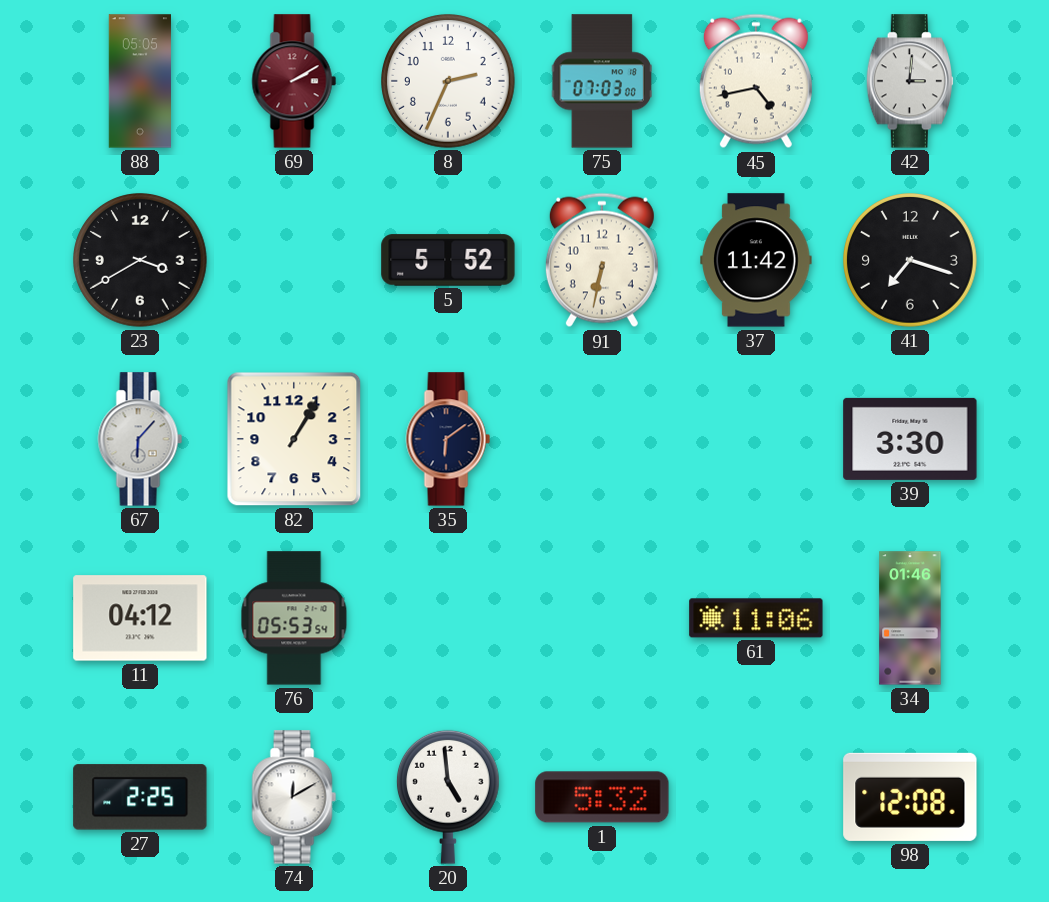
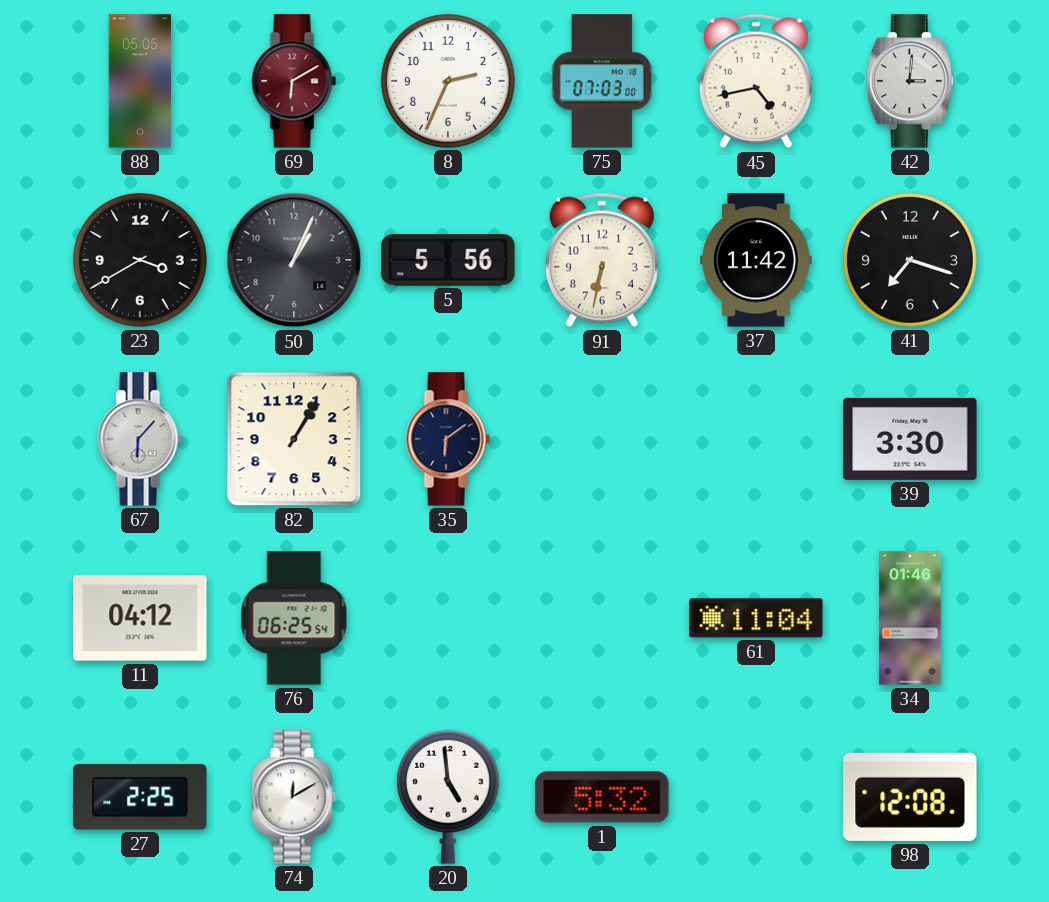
69: 2:10 -> 6:10 (294, 81)
50: none -> 1:04 (294, 260)
5: 5:52 -> 5:56 (448, 260)
76: 05:53 -> 06:25 (294, 618)
61: 11:06 -> 11:04 (756, 618)
